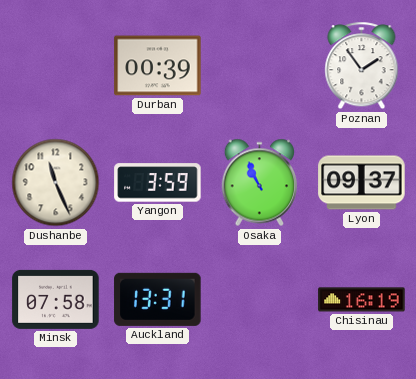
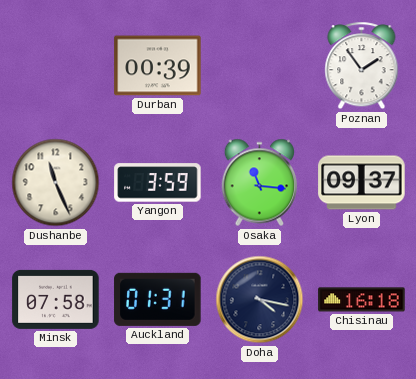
Osaka: 10:56 -> 11:16 (260, 183)
Auckland: 13:31 -> 01:31 (158, 299)
Doha: none -> 4:17 (260, 300)
Chisinau: 16:19 -> 16:18 (362, 300)
